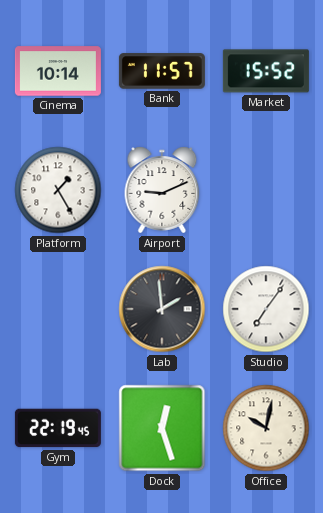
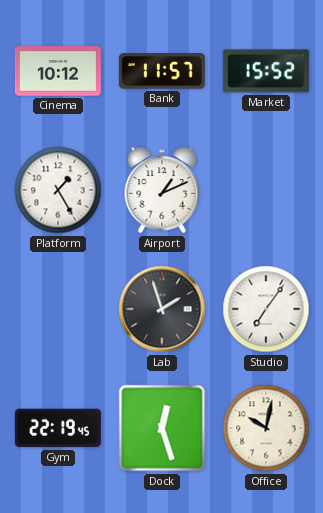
Cinema: 10:14 -> 10:12 (58, 71)
Airport: 9:11 -> 1:11 (162, 190)
Lab: 1:59 -> 1:57 (162, 309)
